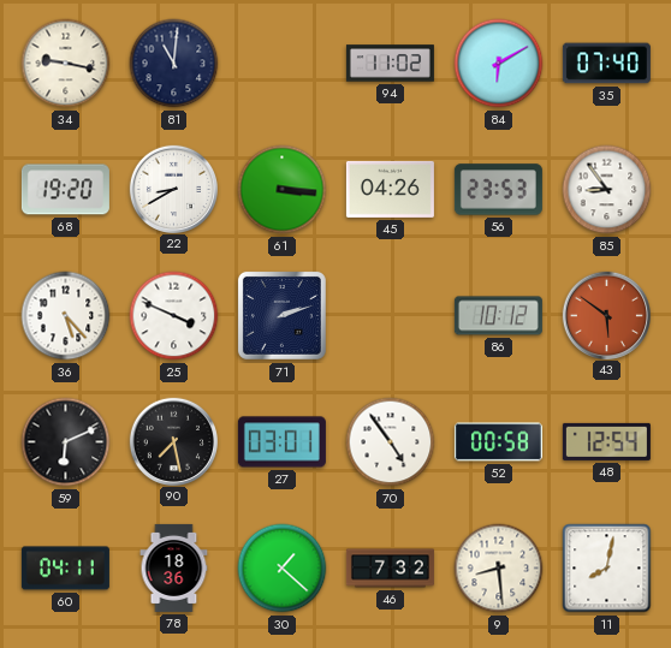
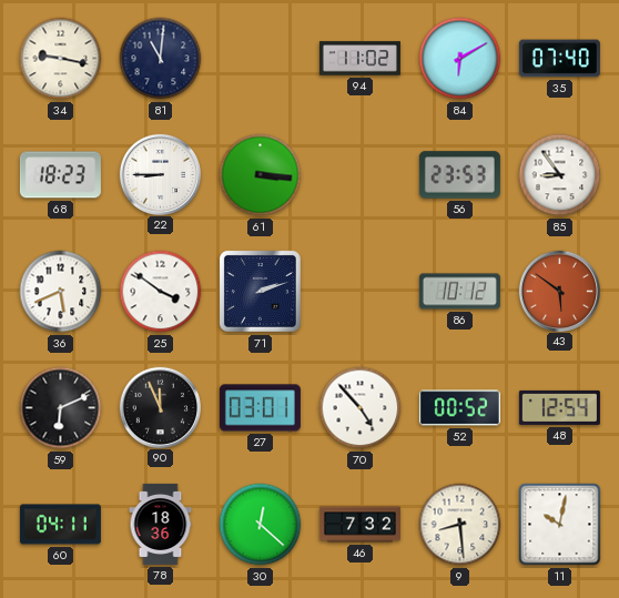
68: 19:20 -> 18:23 (60, 175)
22: 8:40 -> 8:45 (160, 174)
45: 04:26 -> none (390, 189)
36: 5:23 -> 5:41 (61, 292)
25: 3:49 -> 3:51 (161, 292)
90: 7:28 -> 11:56 (160, 407)
70: 4:54 -> 4:53 (361, 408)
52: 00:58 -> 00:52 (459, 408)
30: 1:22 -> 12:22 (261, 525)
11: 8:02 -> 10:02 (560, 525)
